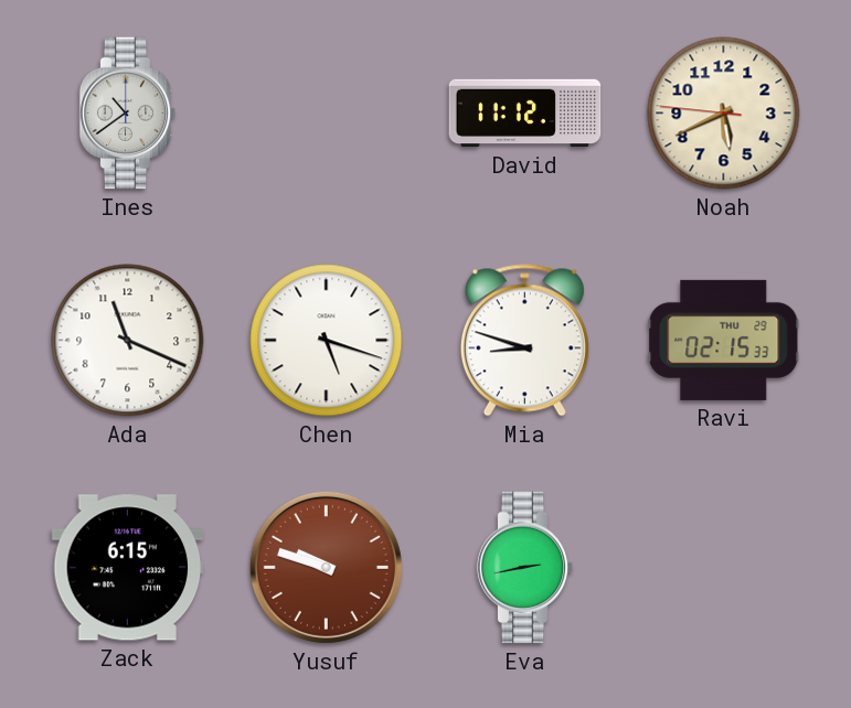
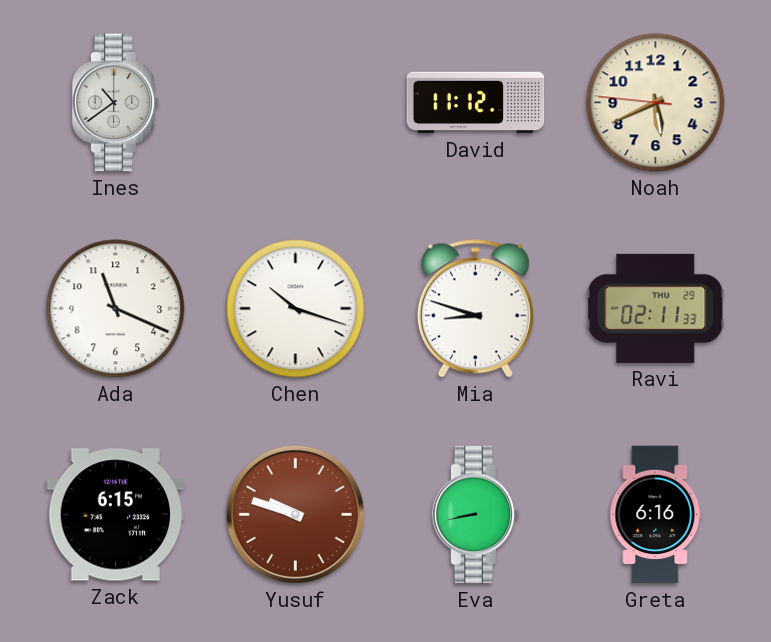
Chen: 5:18 -> 10:18 (296, 309)
Ravi: 02:15 -> 02:11 (656, 308)
Eva: 2:43 -> 8:43 (476, 515)
Greta: none -> 6:16 (656, 515)
